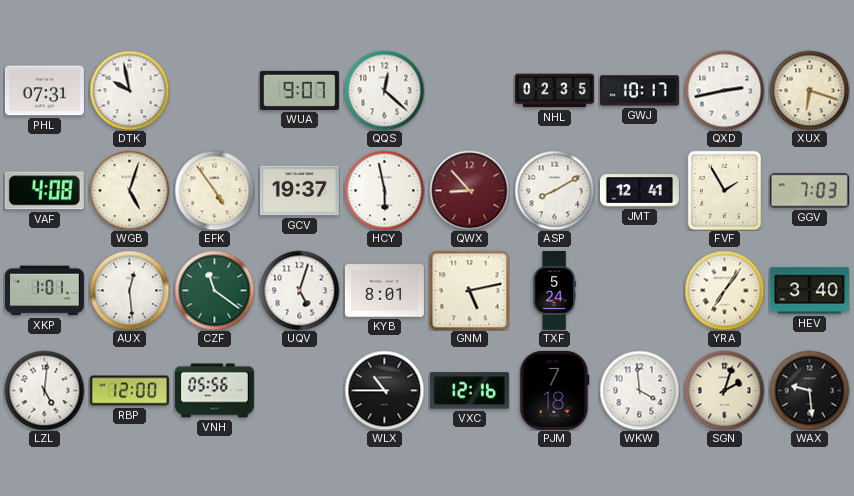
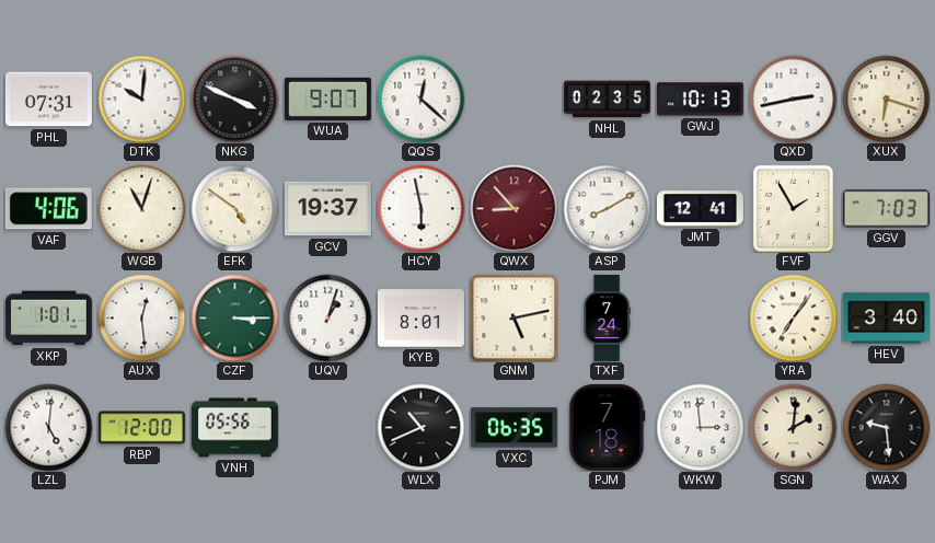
DTK: 9:58 -> 10:01 (141, 99)
NKG: none -> 3:49 (234, 99)
GWJ: 10:17 -> 10:13 (700, 100)
VAF: 4:08 -> 4:06 (48, 209)
WGB: 5:03 -> 11:03 (141, 208)
EFK: 4:54 -> 4:51 (234, 208)
CZF: 11:21 -> 3:15 (234, 317)
UQV: 5:03 -> 1:03 (327, 317)
TXF: 5:24 -> 7:24 (607, 317)
WLX: 10:45 -> 10:41 (420, 427)
VXC: 12:16 -> 06:35 (513, 428)
WKW: 3:59 -> 2:59 (700, 427)
SGN: 2:03 -> 2:01 (793, 427)
